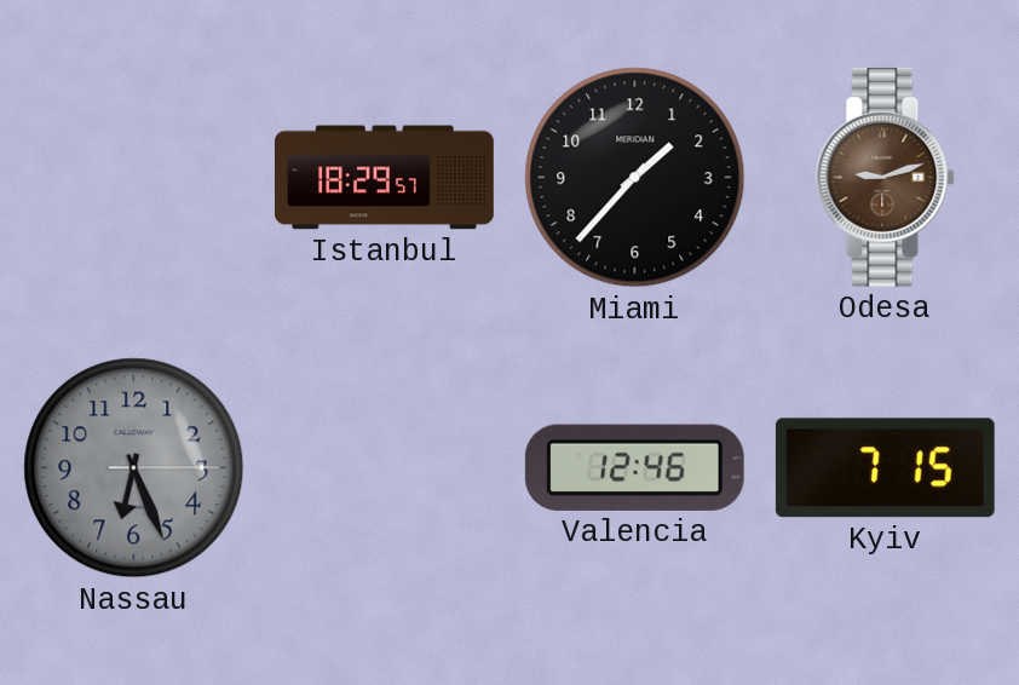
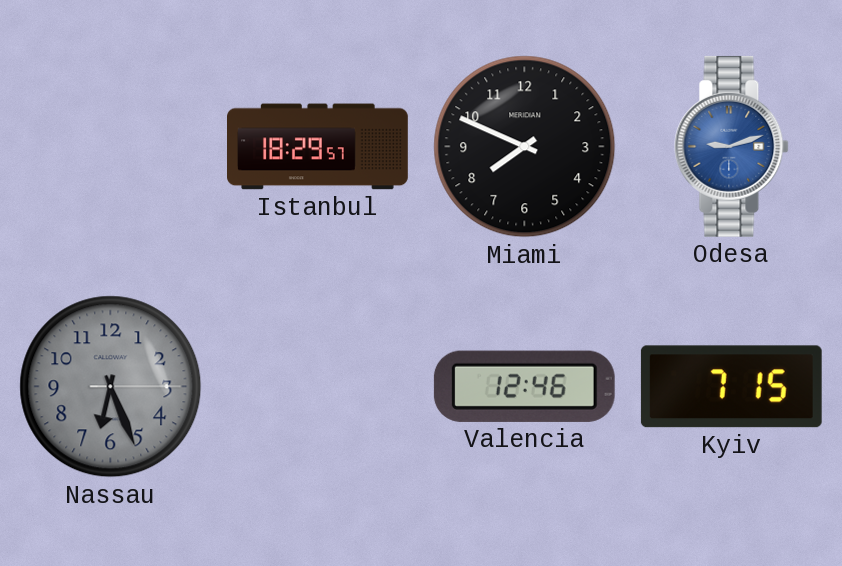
Miami: 1:37 -> 7:49 (525, 147)
Odesa dial: brown -> blue (732, 146)
